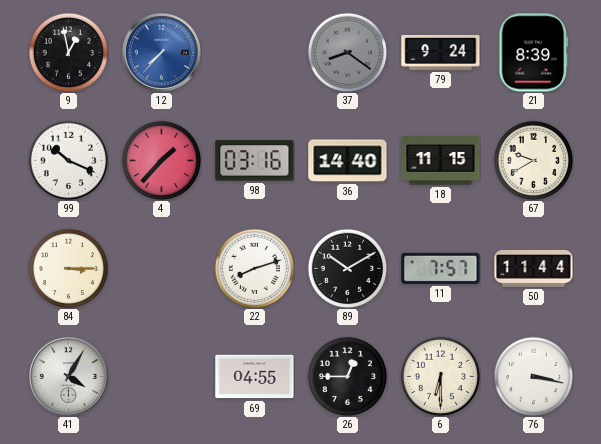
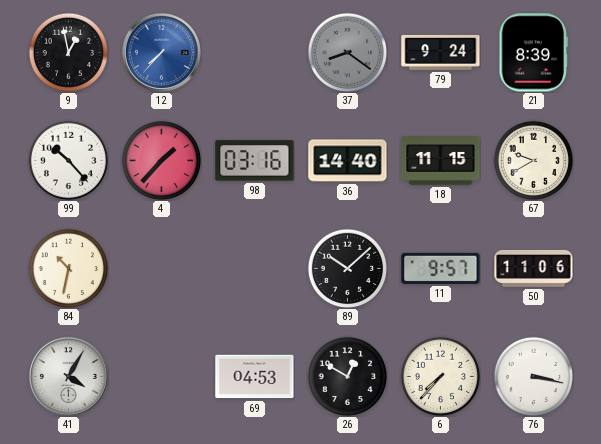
99: 10:19 -> 10:23 (68, 160)
84: 3:15 -> 10:32 (68, 268)
22: 8:12 -> none (254, 268)
89: 10:10 -> 10:08 (347, 268)
11: 7:57 -> 9:57 (441, 268)
50: 11:44 -> 11:06 (534, 269)
69: 04:55 -> 04:53 (255, 377)
26: 12:45 -> 12:50 (347, 376)
6: 6:30 -> 7:37 (440, 376)
